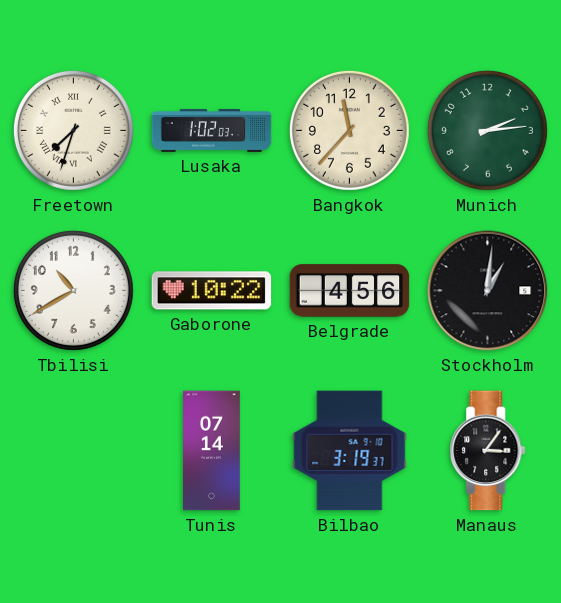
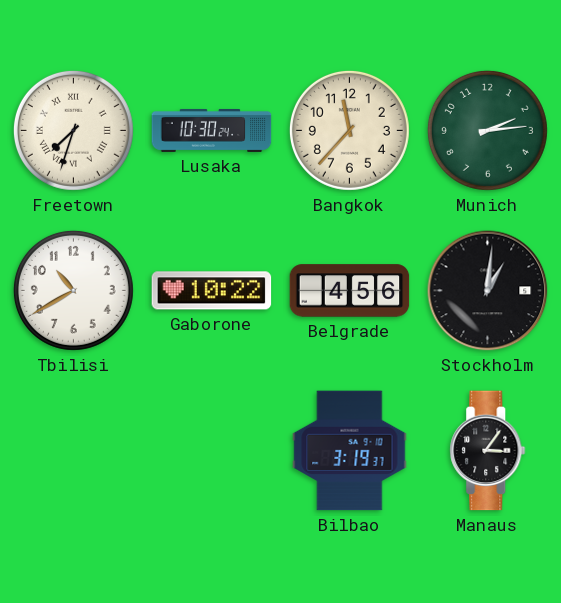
Lusaka: 1:02 -> 10:30 (212, 130)
Tunis: 07:14 -> none (212, 451)
